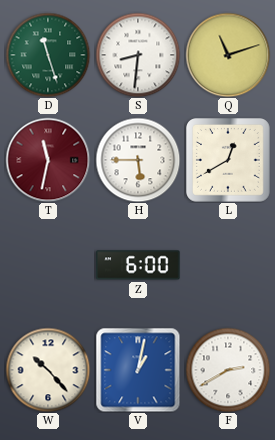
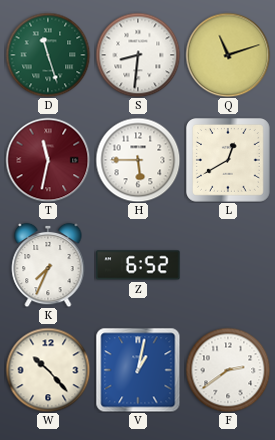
K: none -> 7:34 (48, 265)
Z: 6:00 -> 6:52 (138, 265)
F: 2:40 -> 2:39 (228, 370)
